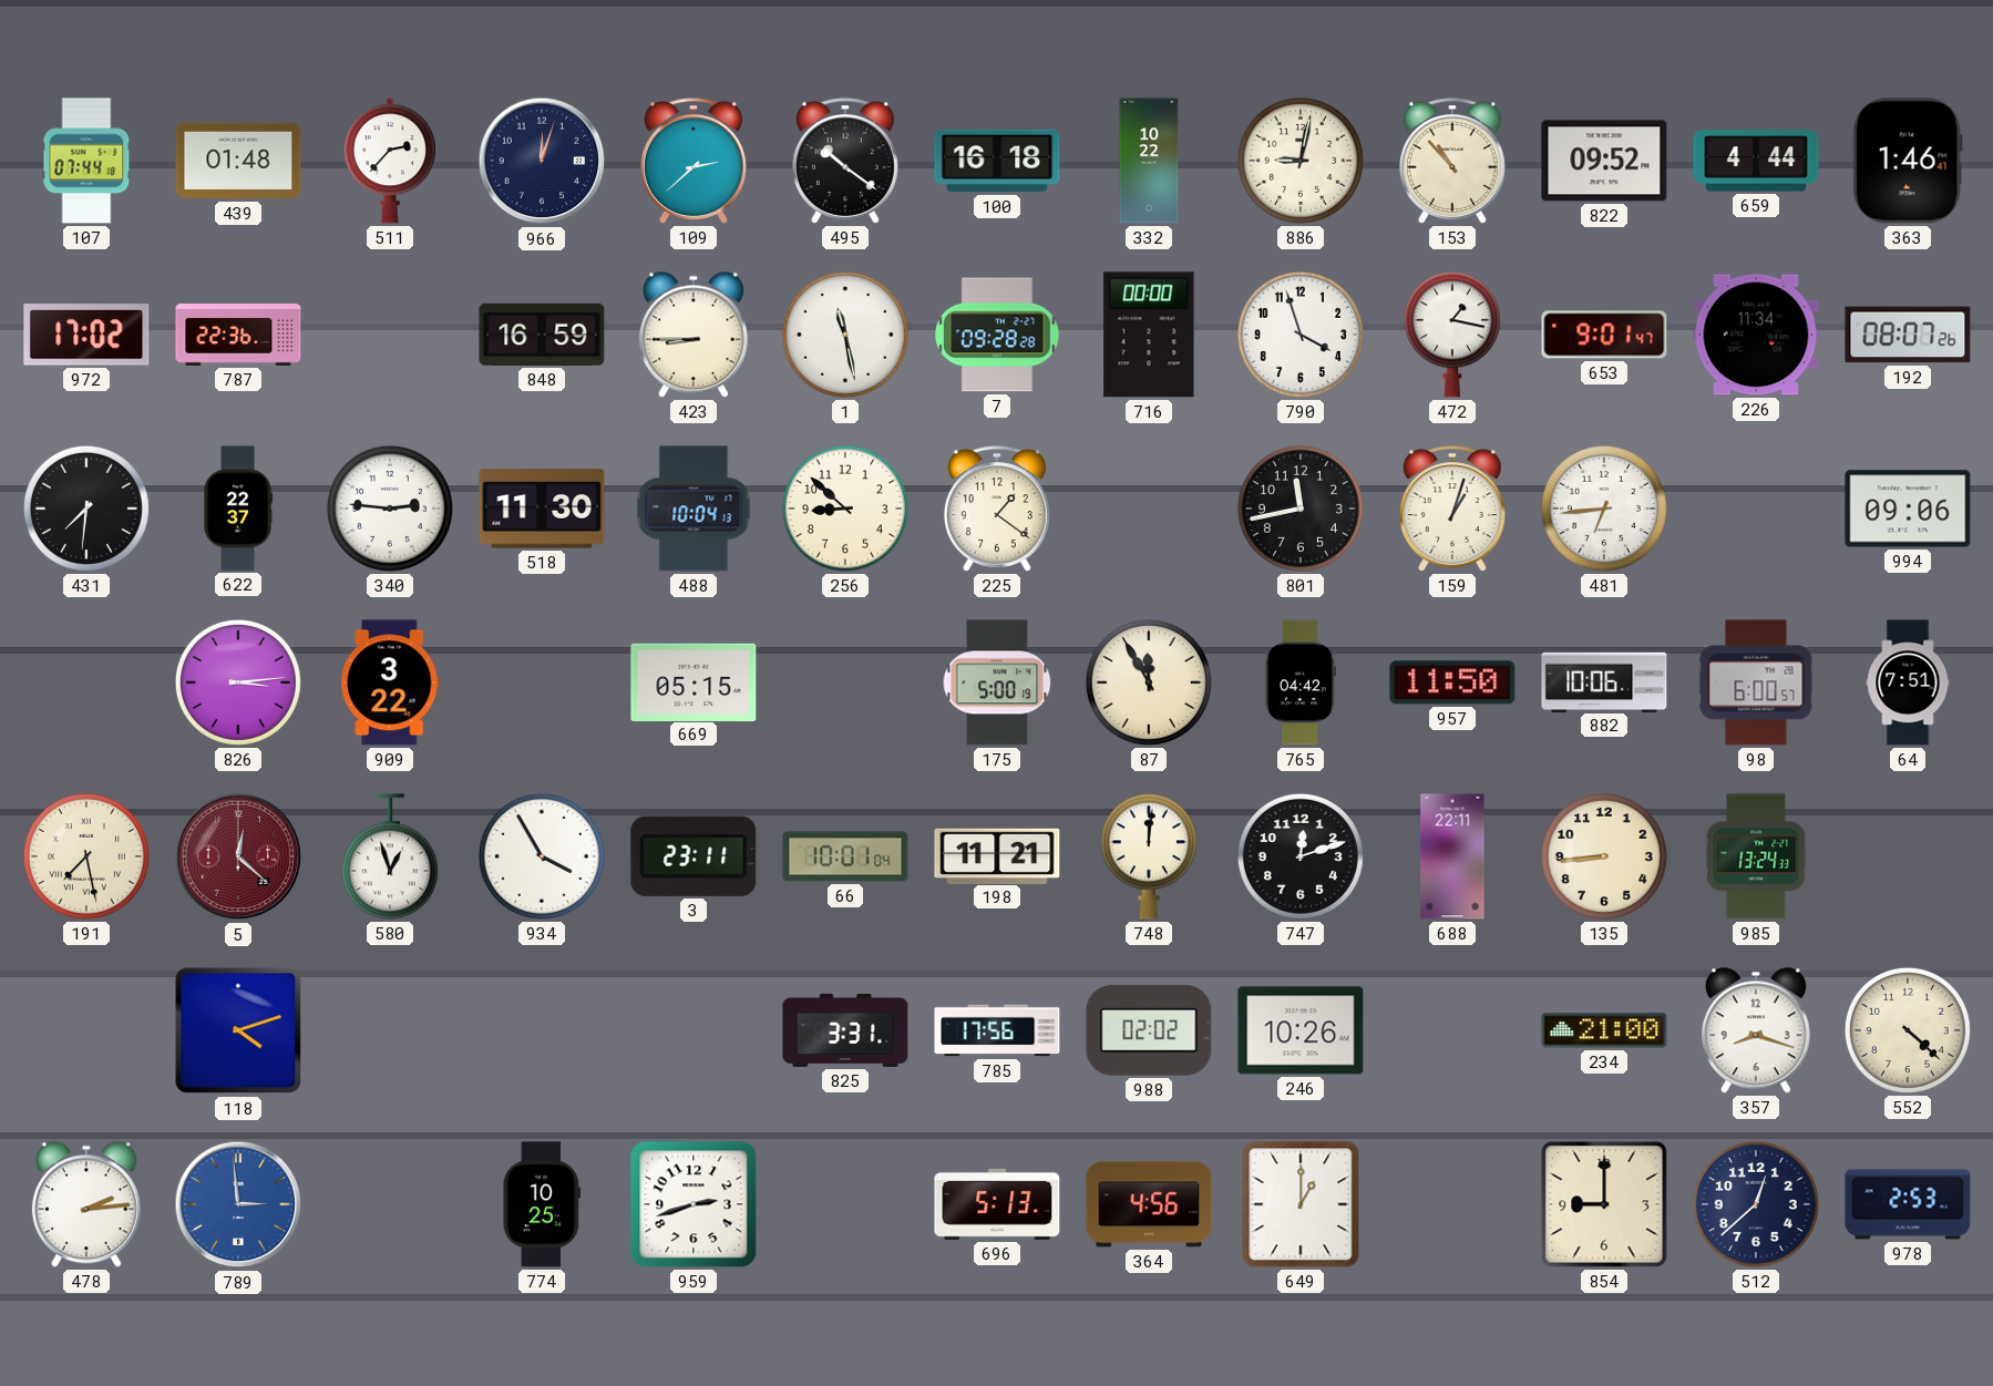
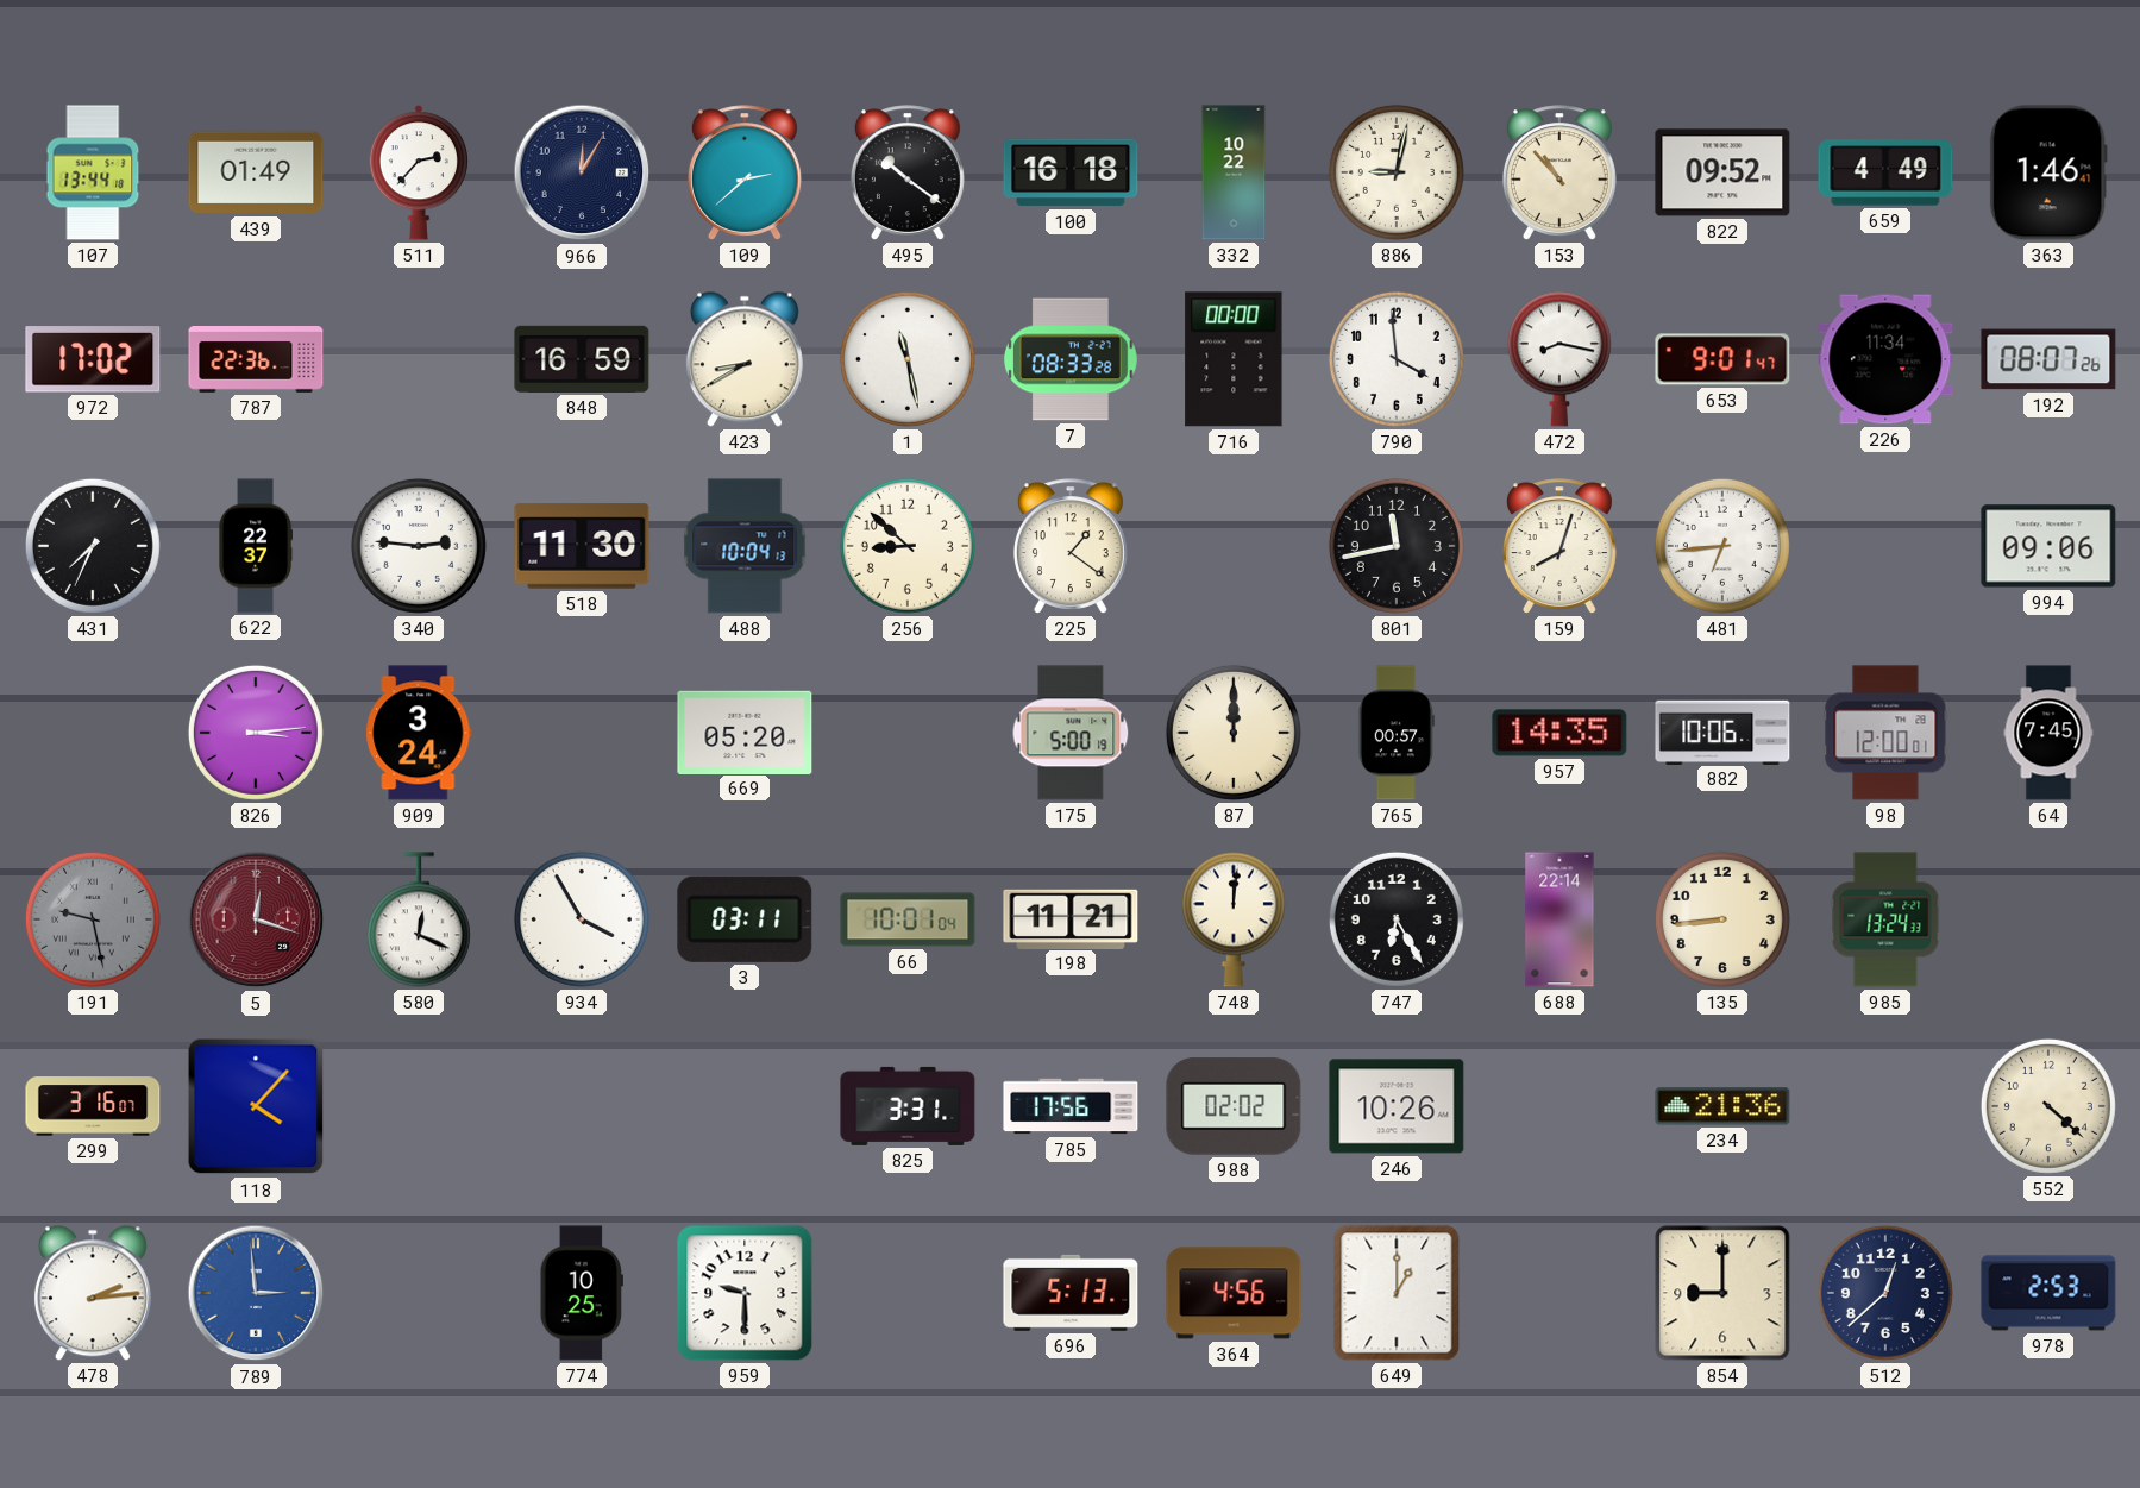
107: 07:44 -> 13:44 (93, 172)
439: 01:48 -> 01:49 (256, 172)
966: 12:03 -> 12:05 (582, 172)
659: 4:44 -> 4:49 (1885, 172)
423: 8:45 -> 8:40 (745, 359)
7: 09:28 -> 08:33 (1071, 359)
790: 3:57 -> 3:59 (1397, 359)
472: 1:17 -> 8:17 (1559, 359)
431: 7:31 -> 7:34 (93, 546)
159: 1:03 -> 8:03 (1559, 546)
909: 3:22 -> 3:24 (419, 733)
669: 05:15 -> 05:20 (745, 732)
87: 11:55 -> 12:00 (1234, 733)
765: 04:42 -> 00:57 (1397, 733)
957: 11:50 -> 14:35 (1559, 733)
98: 6:00 -> 12:00 (1885, 733)
64: 7:51 -> 7:45 (2048, 733)
191: 7:28 -> 9:28 (93, 919)
191 dial: cream -> grey (93, 919)
5: 12:22 -> 12:18 (256, 919)
580: 12:57 -> 12:19 (419, 919)
3: 23:11 -> 03:11 (745, 919)
747: 12:12 -> 6:25 (1397, 919)
688: 22:11 -> 22:14 (1559, 919)
299: none -> 3:16 (93, 1106)
118: 4:12 -> 4:07 (256, 1106)
234: 21:00 -> 21:36 (1722, 1106)
357: 8:18 -> none (1756, 1030)
959: 2:42 -> 9:30 (745, 1293)
